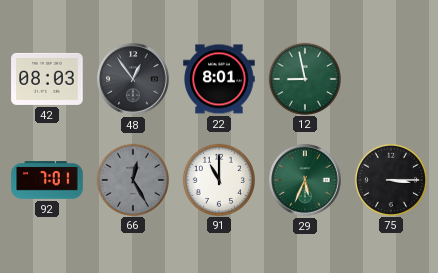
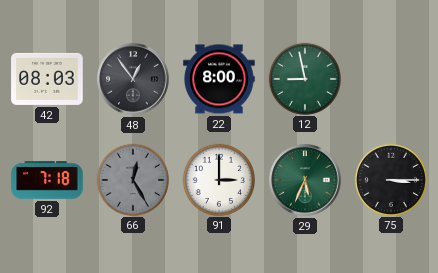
22: 8:01 -> 8:00 (219, 79)
92: 7:01 -> 7:18 (47, 180)
91: 11:00 -> 3:00 (218, 179)
